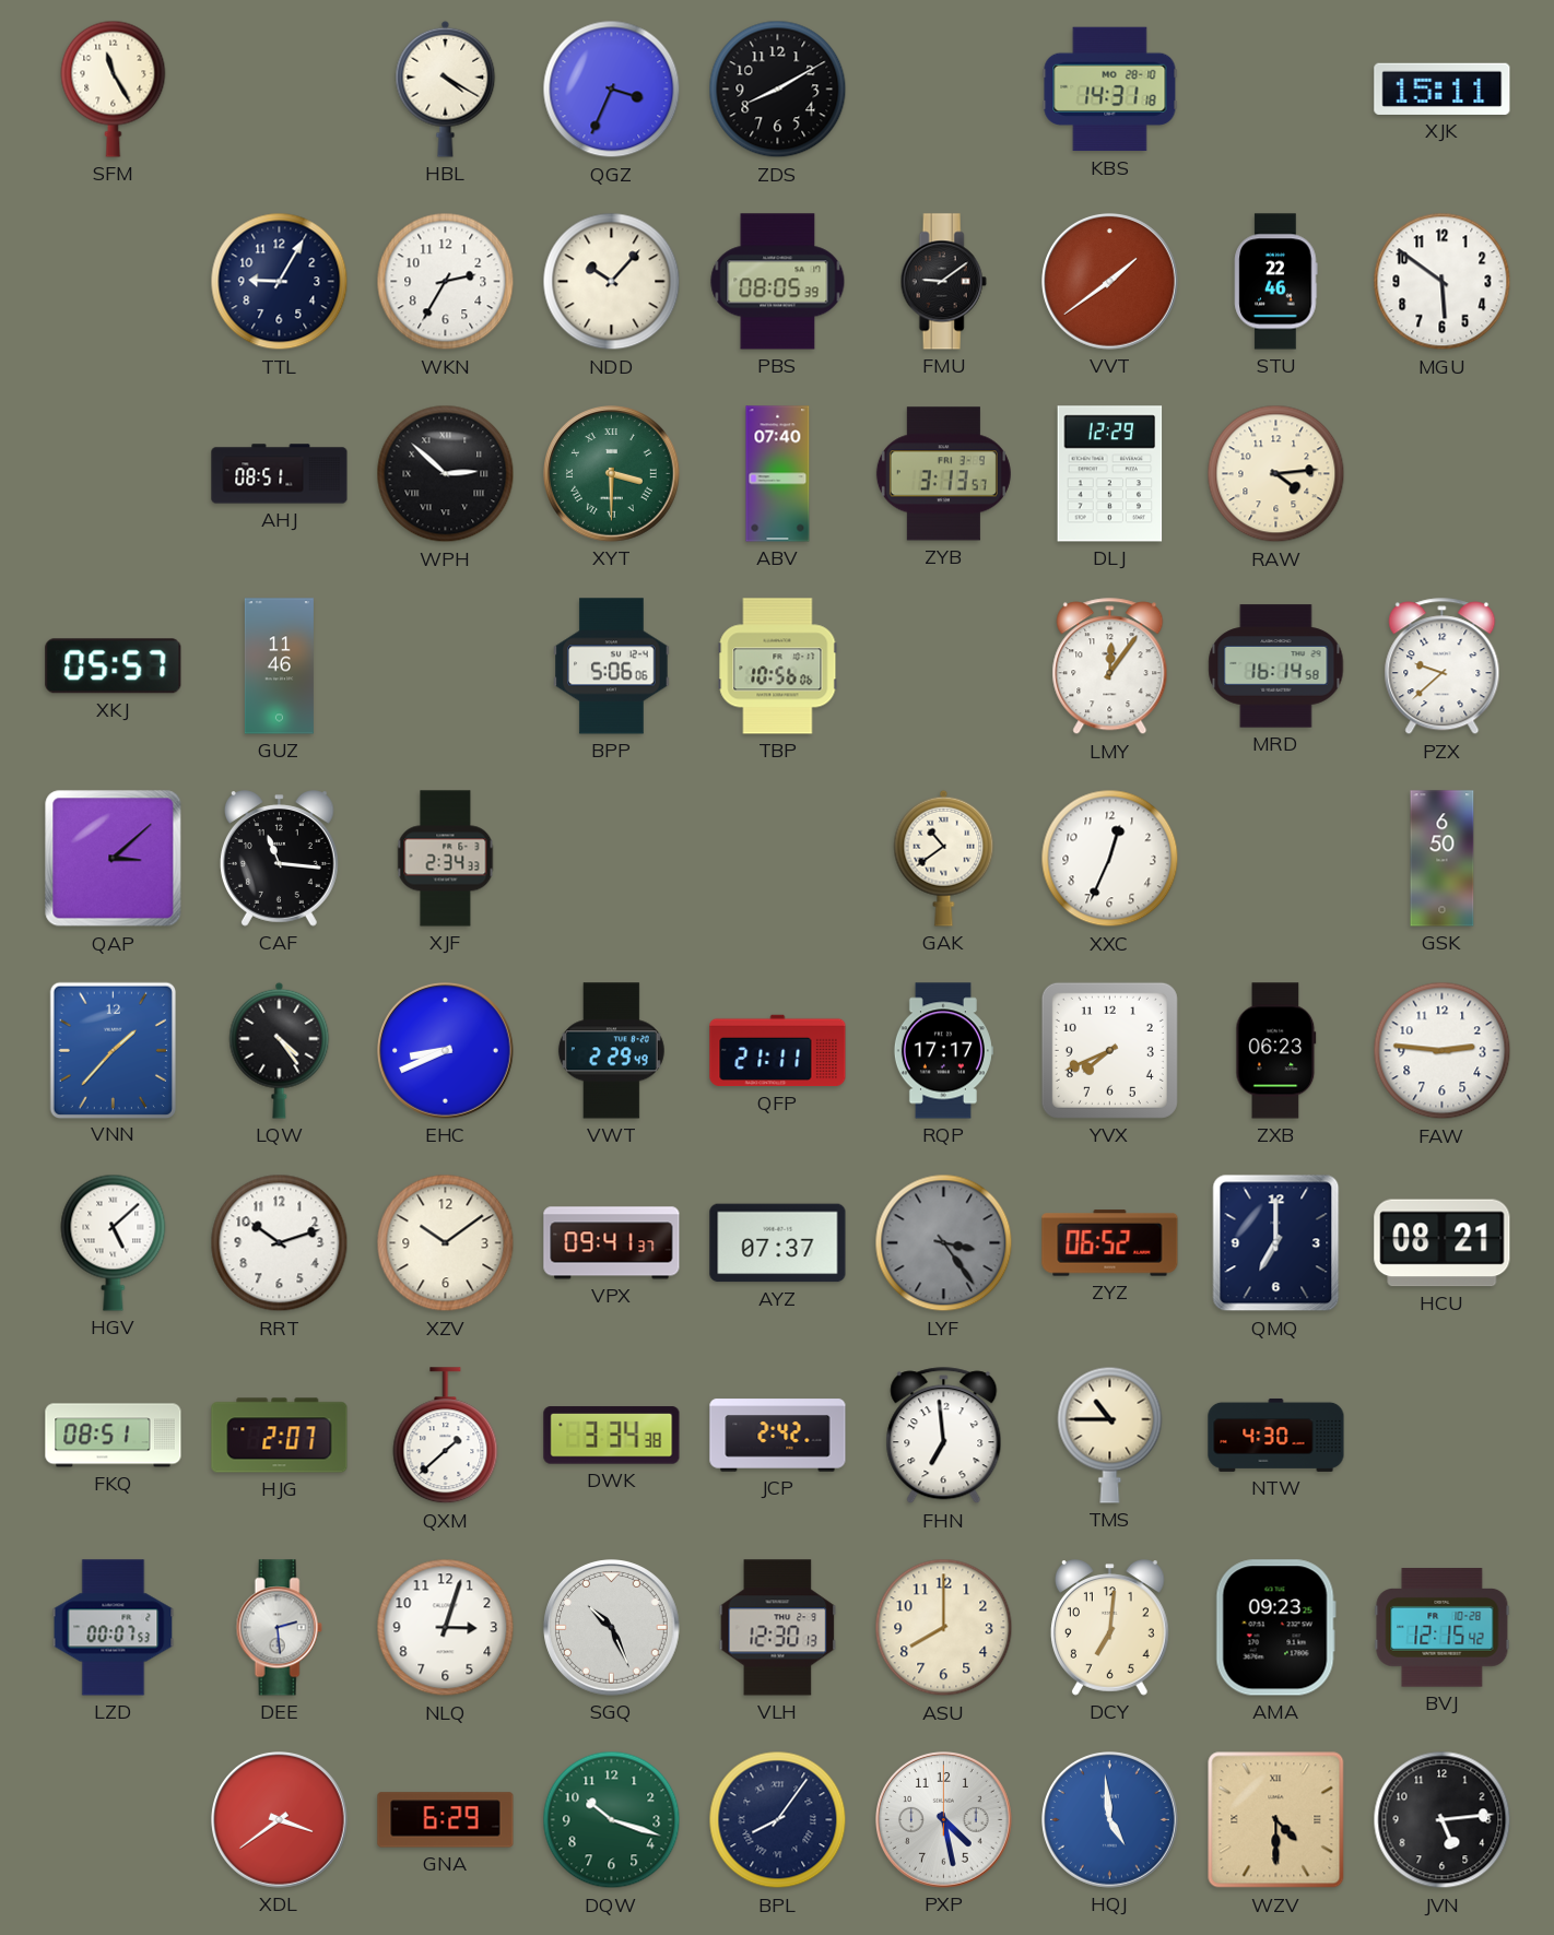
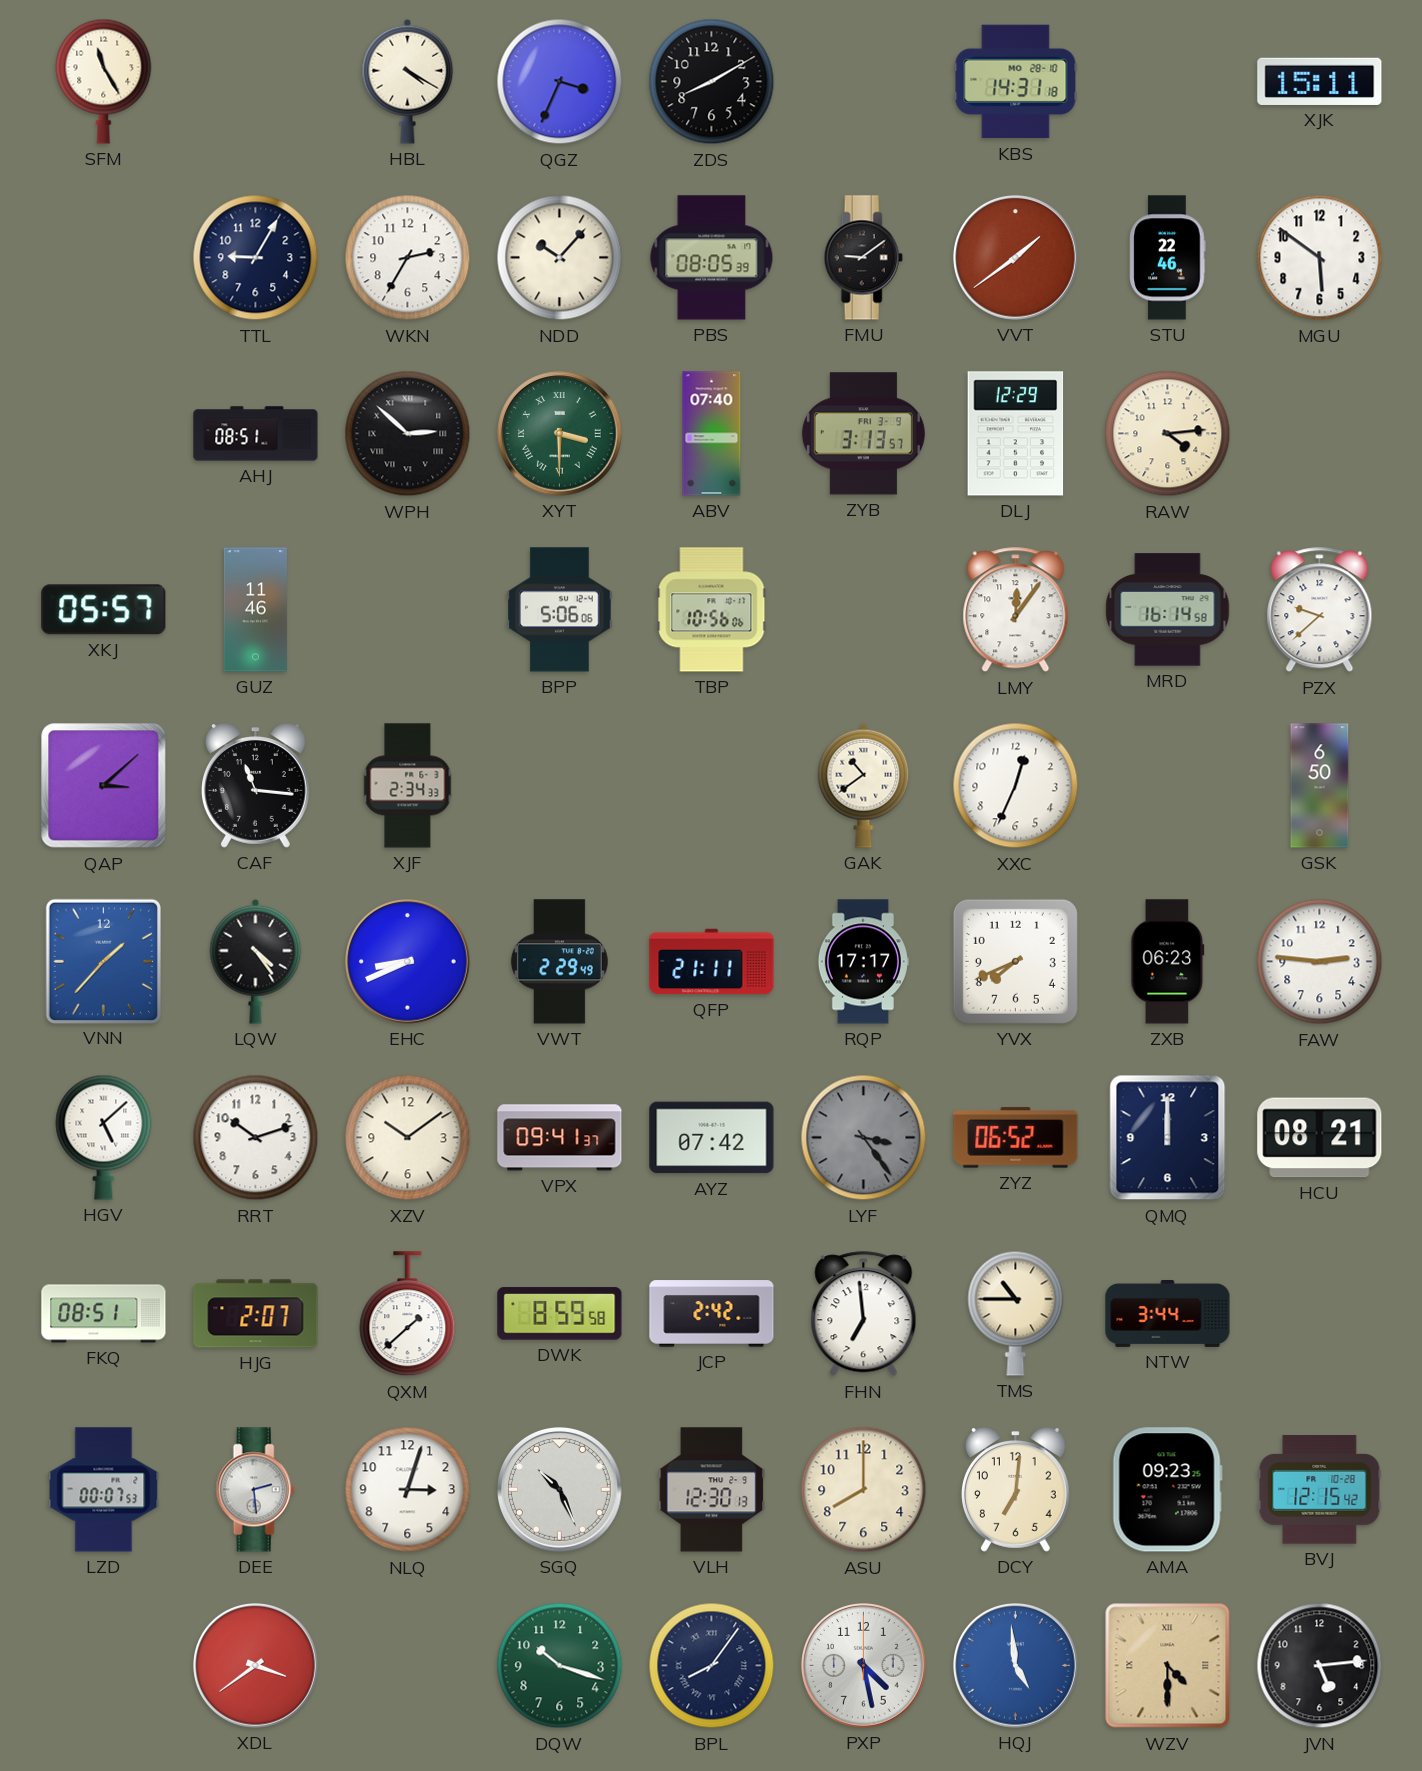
AYZ: 07:37 -> 07:42 (712, 1138)
QMQ: 7:00 -> 12:00 (1168, 1138)
DWK: 3:34 -> 8:59 (560, 1314)
NTW: 4:30 -> 3:44 (1168, 1313)
GNA: 6:29 -> none (446, 1820)
